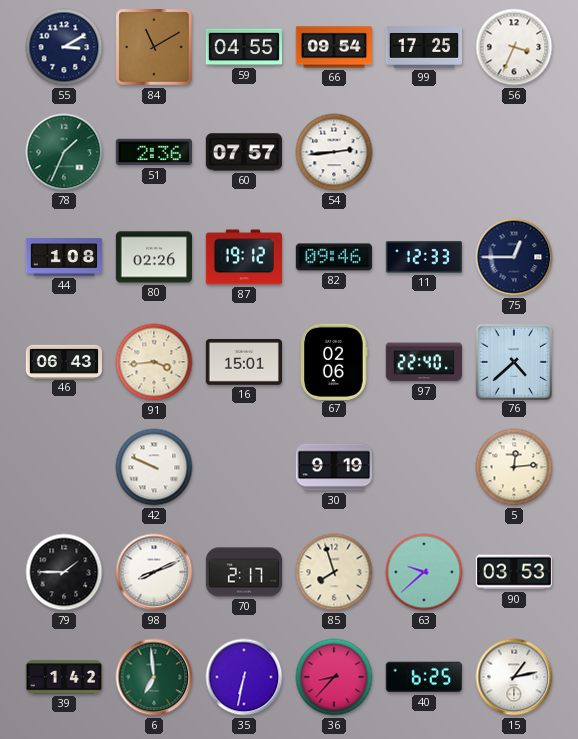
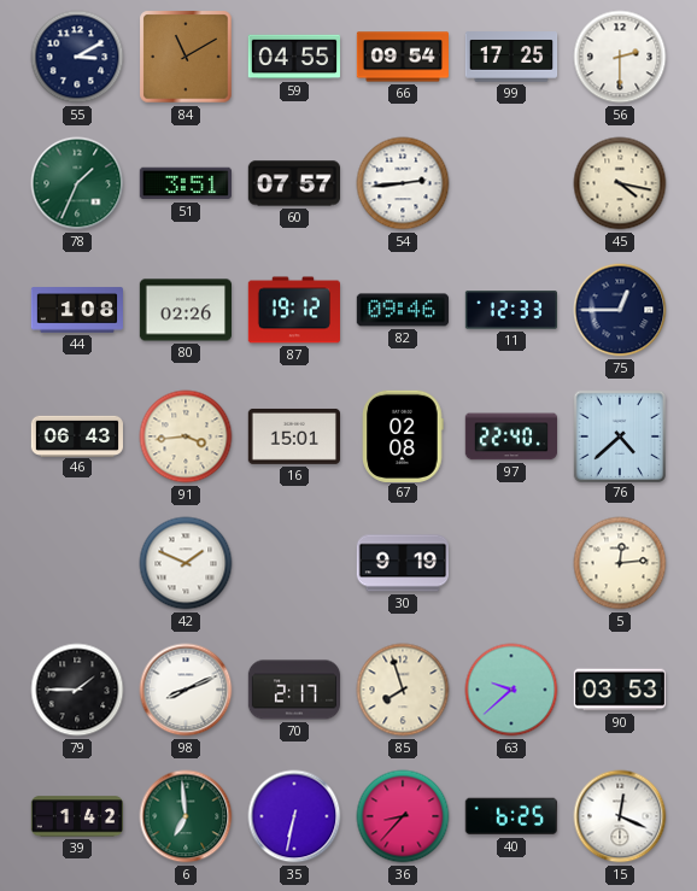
56: 3:34 -> 2:30 (620, 57)
51: 2:36 -> 3:51 (184, 183)
45: none -> 4:17 (620, 183)
67: 02:06 -> 02:08 (403, 435)
42: 9:49 -> 1:49 (186, 563)
15: 1:13 -> 12:19 (620, 816)
